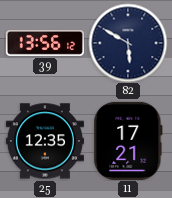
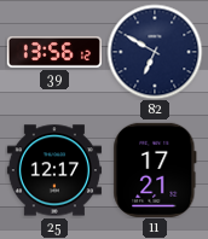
82: 5:50 -> 6:50 (155, 52)
25: 12:35 -> 12:17 (54, 170)
